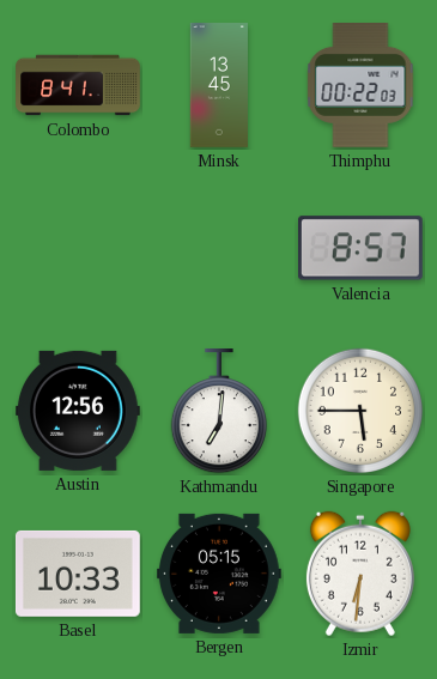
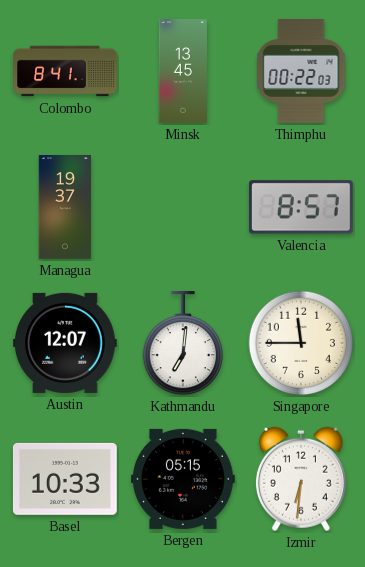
Managua: none -> 19:37 (65, 208)
Austin: 12:56 -> 12:07 (65, 343)
Singapore: 5:45 -> 11:45 (301, 343)
